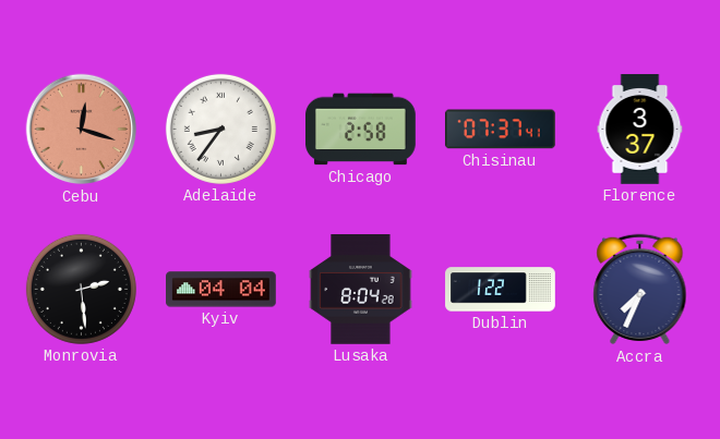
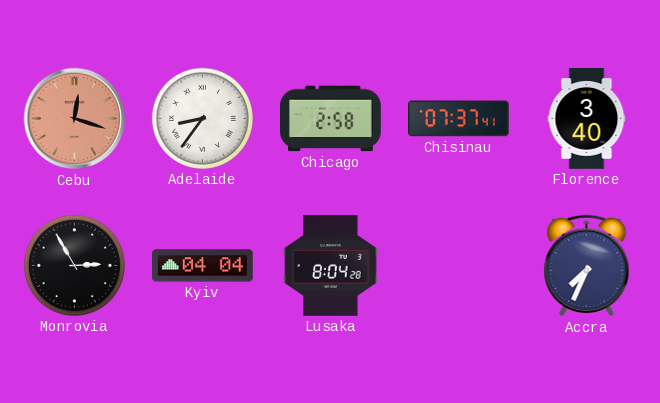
Florence: 3:37 -> 3:40 (587, 119)
Monrovia: 2:29 -> 2:55 (74, 265)
Dublin: 1:22 -> none (501, 290)
